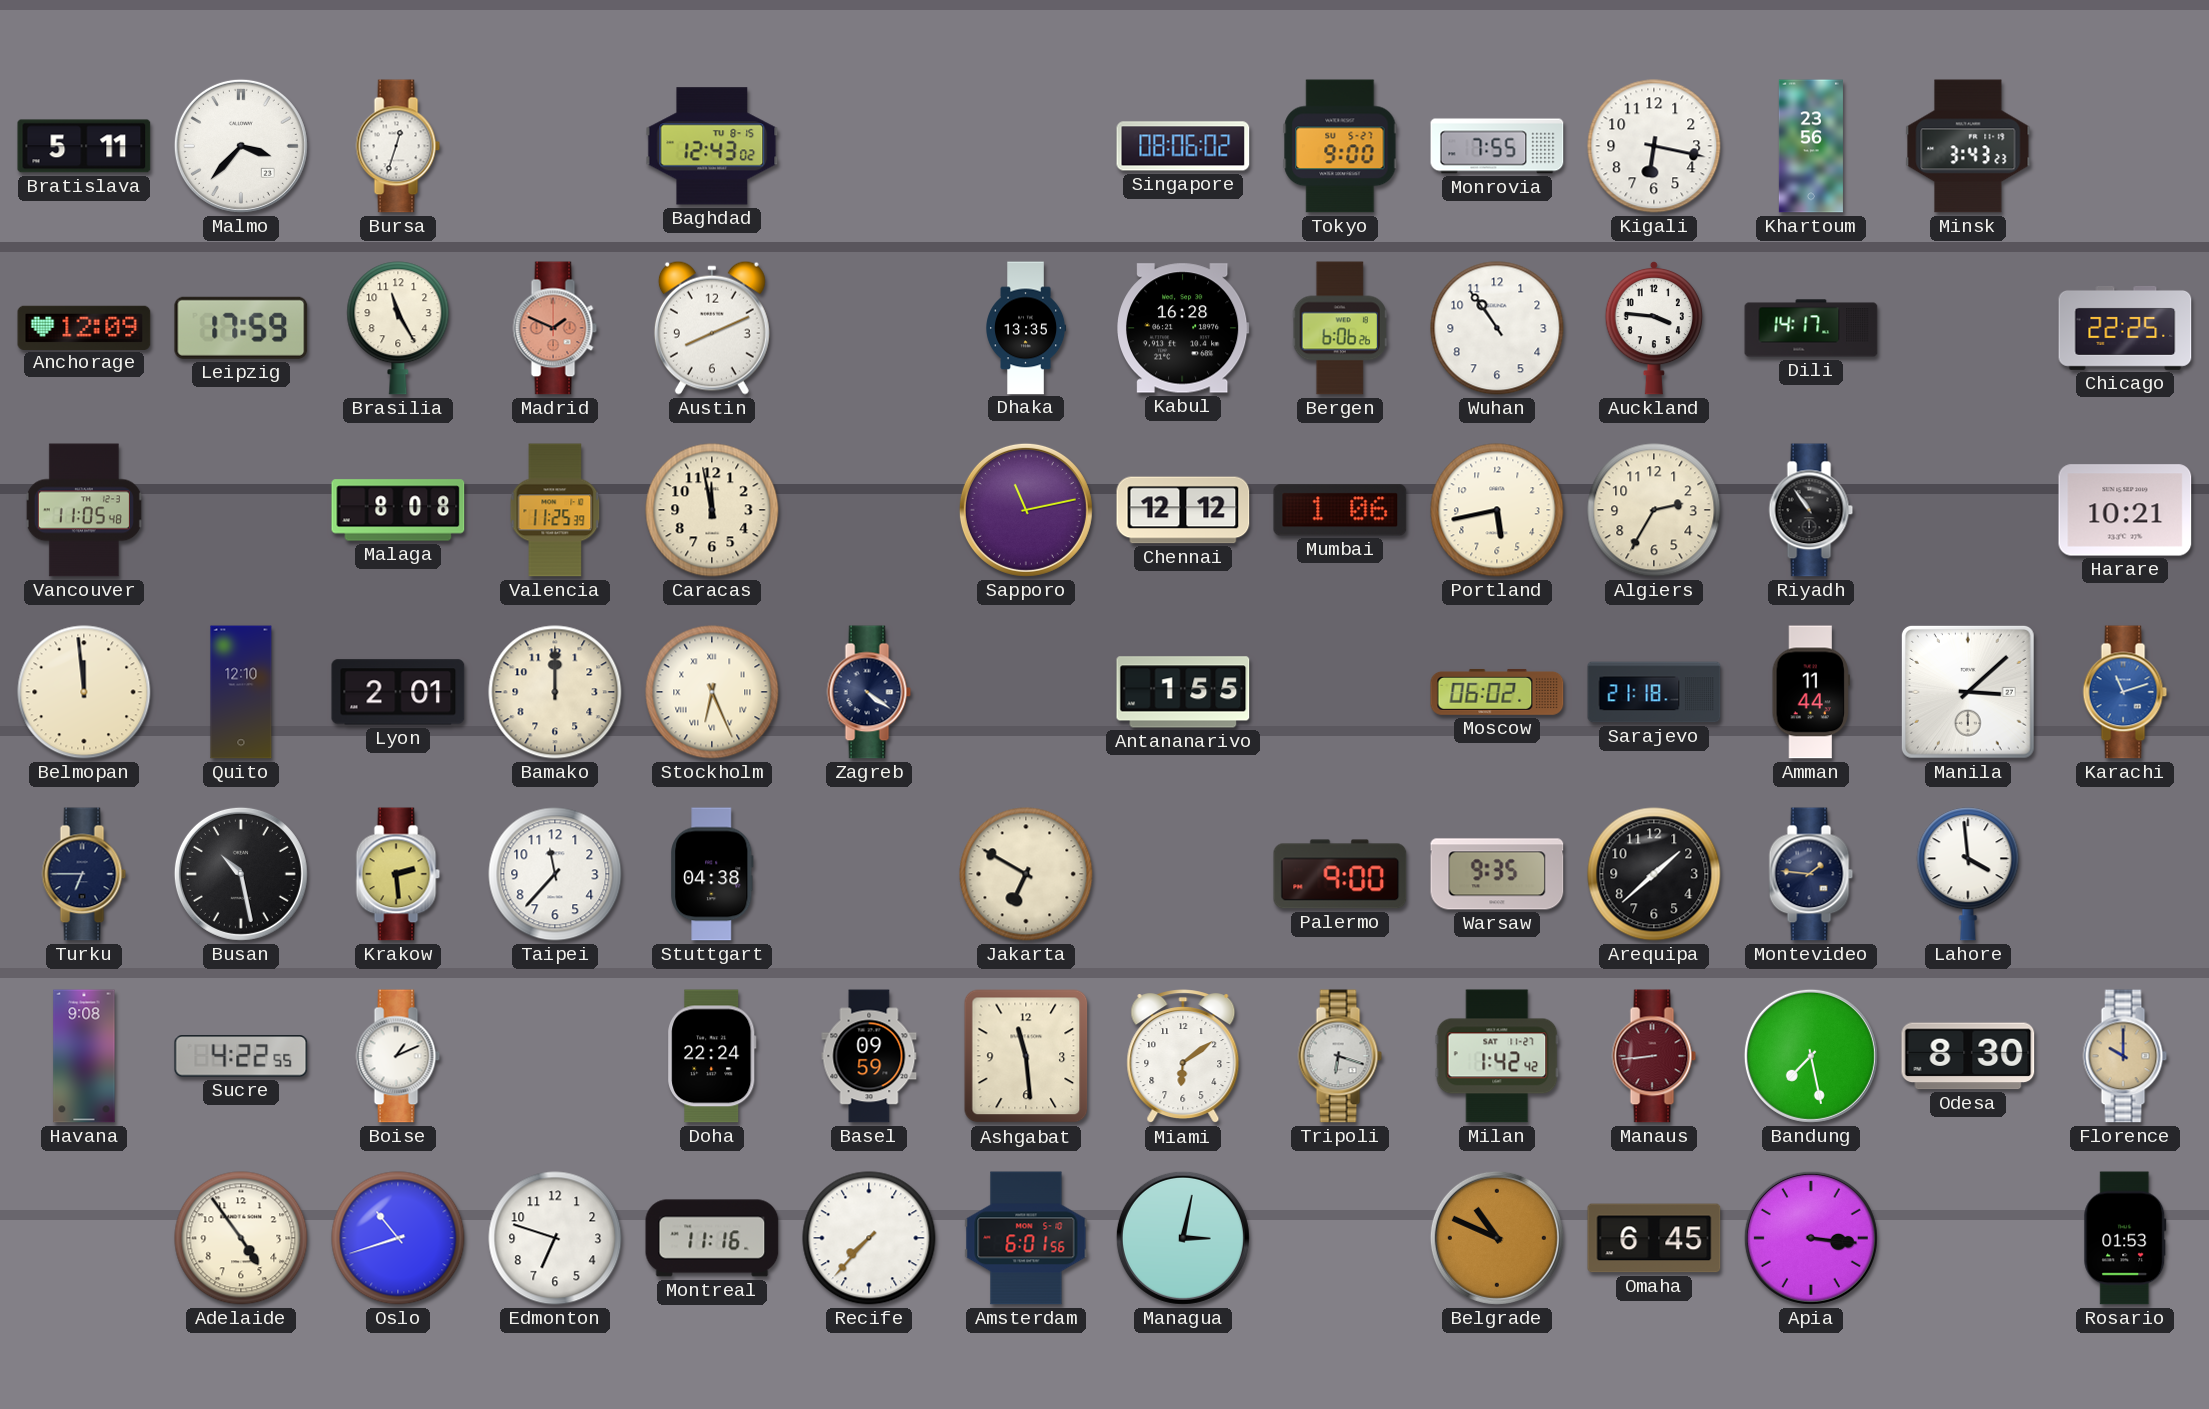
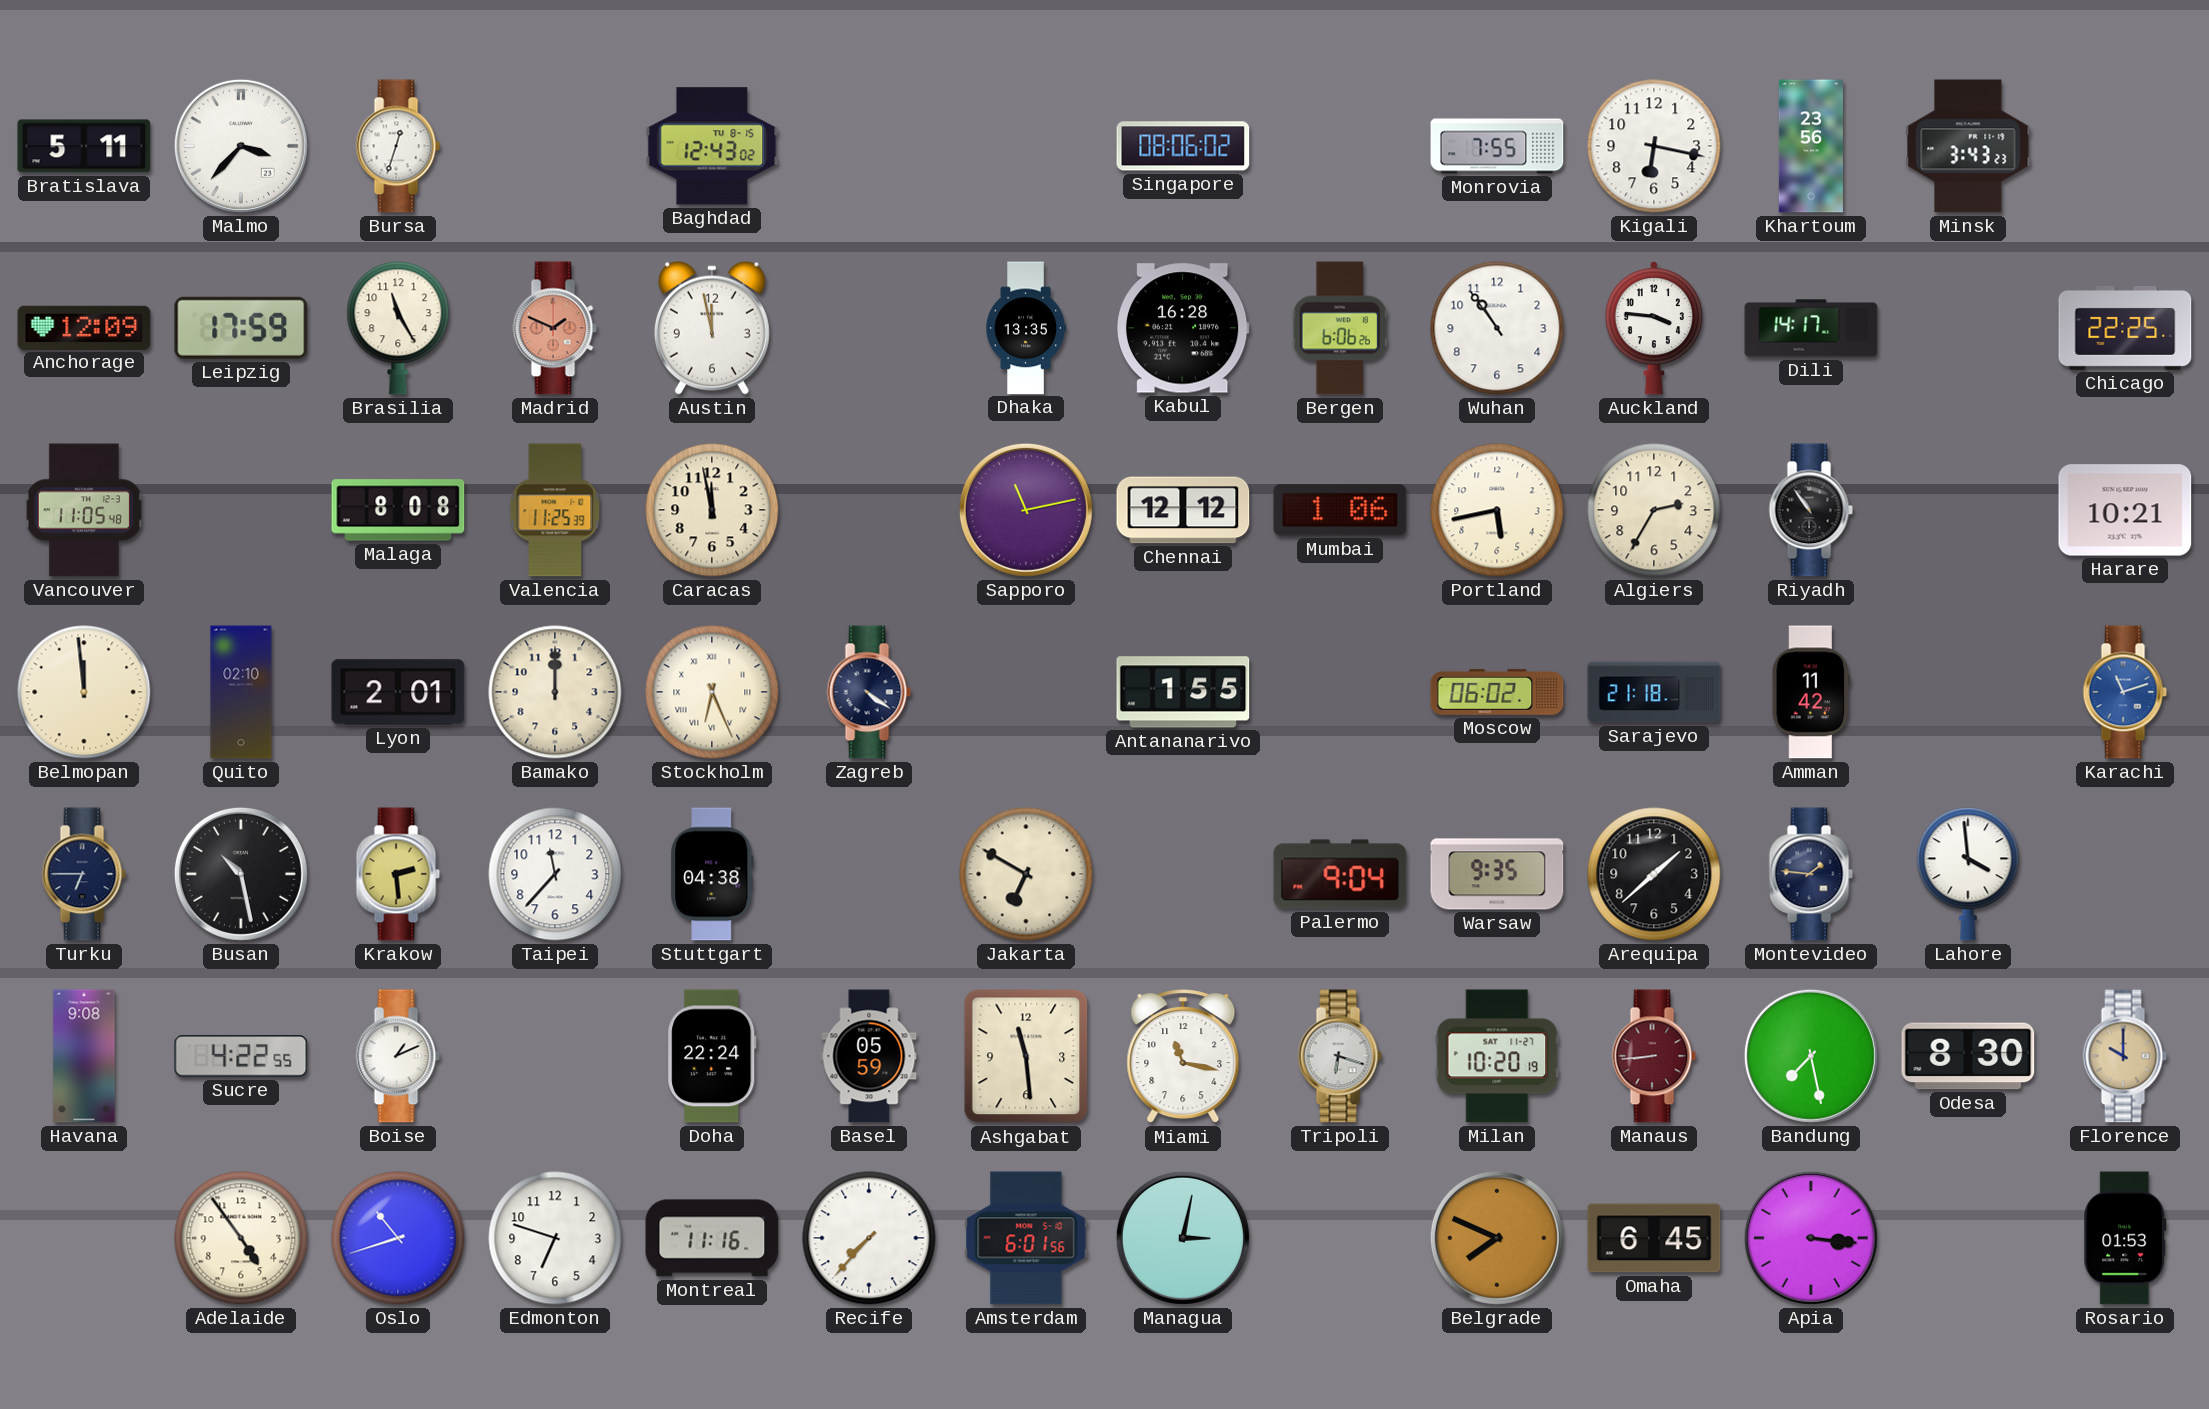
Tokyo: 9:00 -> none (1340, 146)
Austin: 8:11 -> 11:58 (712, 328)
Quito: 12:10 -> 02:10 (241, 692)
Amman: 11:44 -> 11:42 (1810, 692)
Manila: 3:08 -> none (1968, 692)
Palermo: 9:00 -> 9:04 (1340, 874)
Basel: 09:59 -> 05:59 (869, 1056)
Miami: 6:09 -> 11:17 (1183, 1057)
Milan: 1:42 -> 10:20 (1497, 1056)
Belgrade: 10:49 -> 7:49 (1497, 1238)
